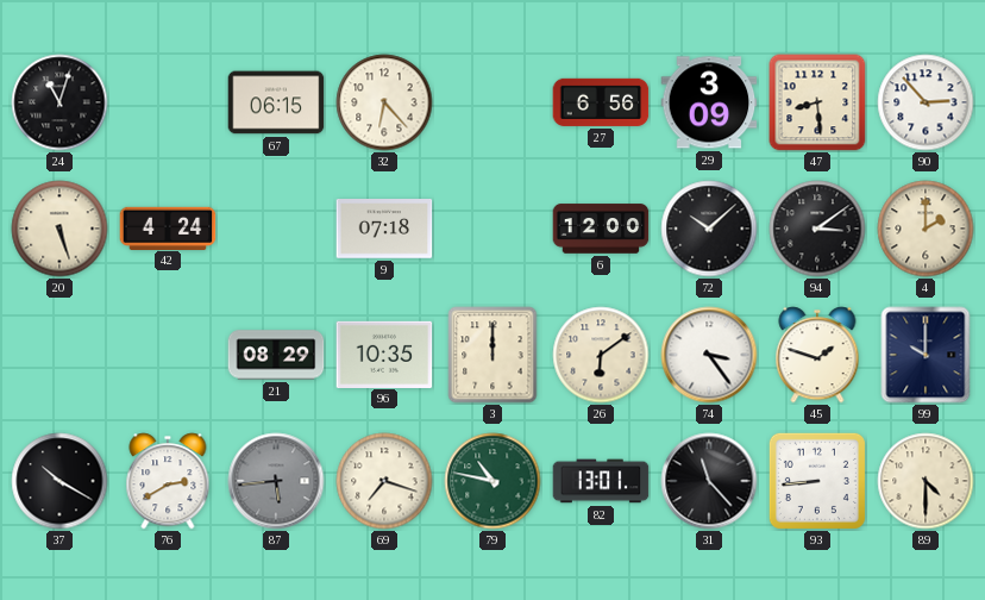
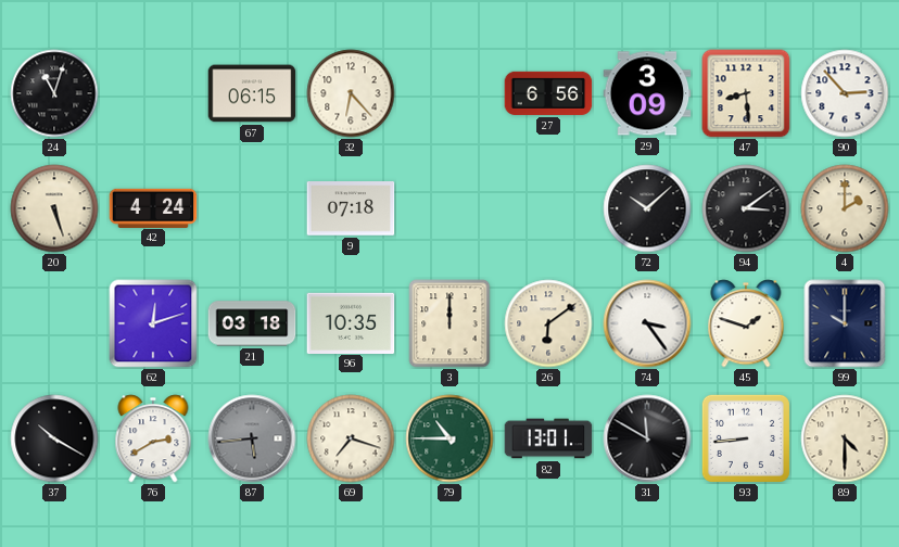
6: 12:00 -> none (601, 229)
62: none -> 12:12 (153, 323)
21: 08:29 -> 03:18 (252, 323)
79: 10:47 -> 10:45 (449, 438)
31: 11:23 -> 11:50 (647, 438)
